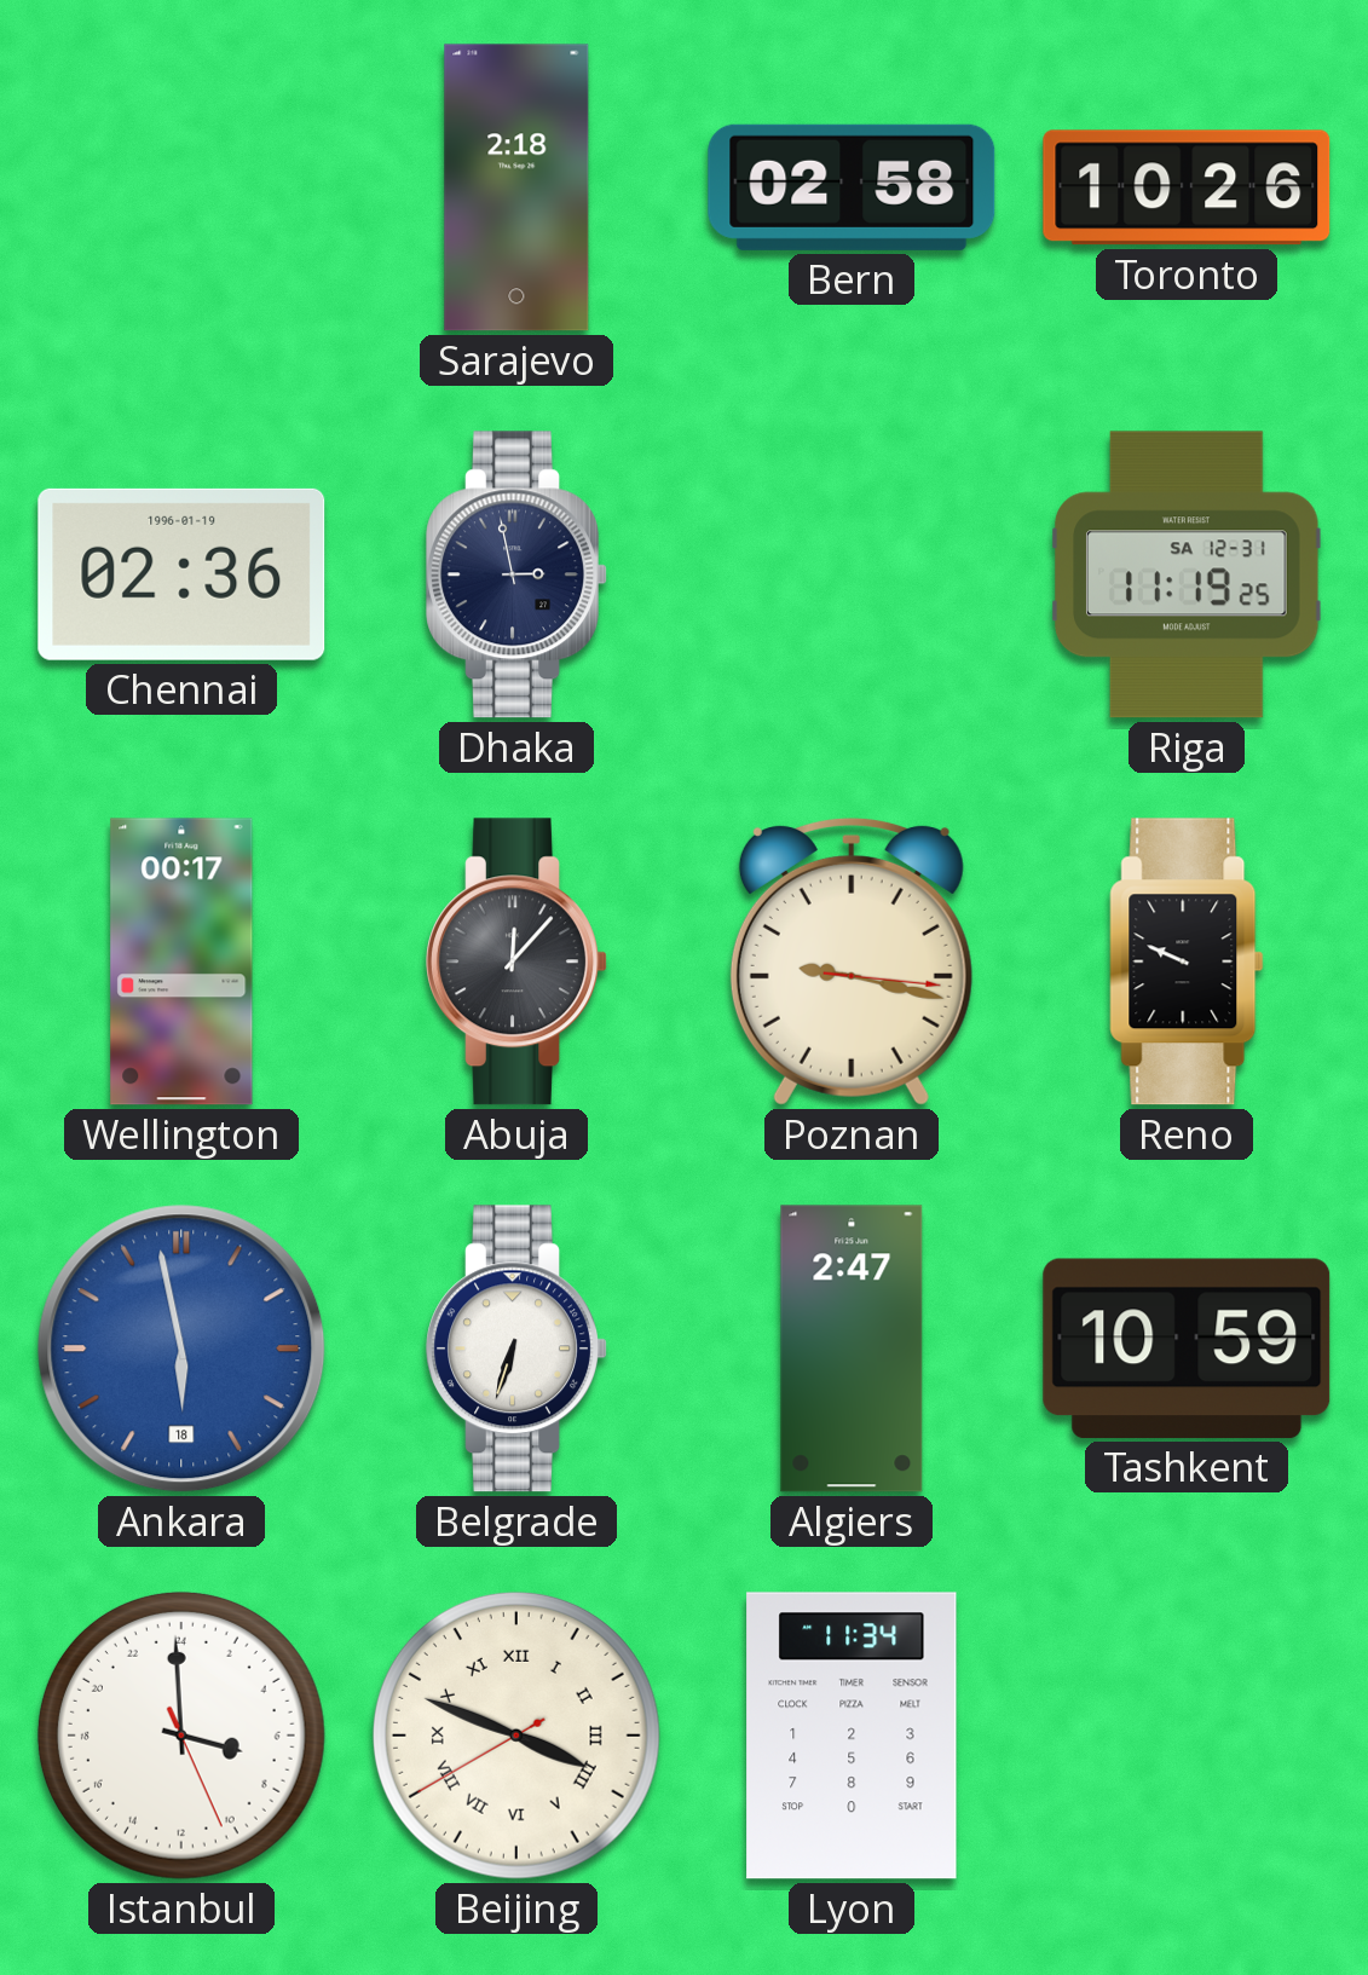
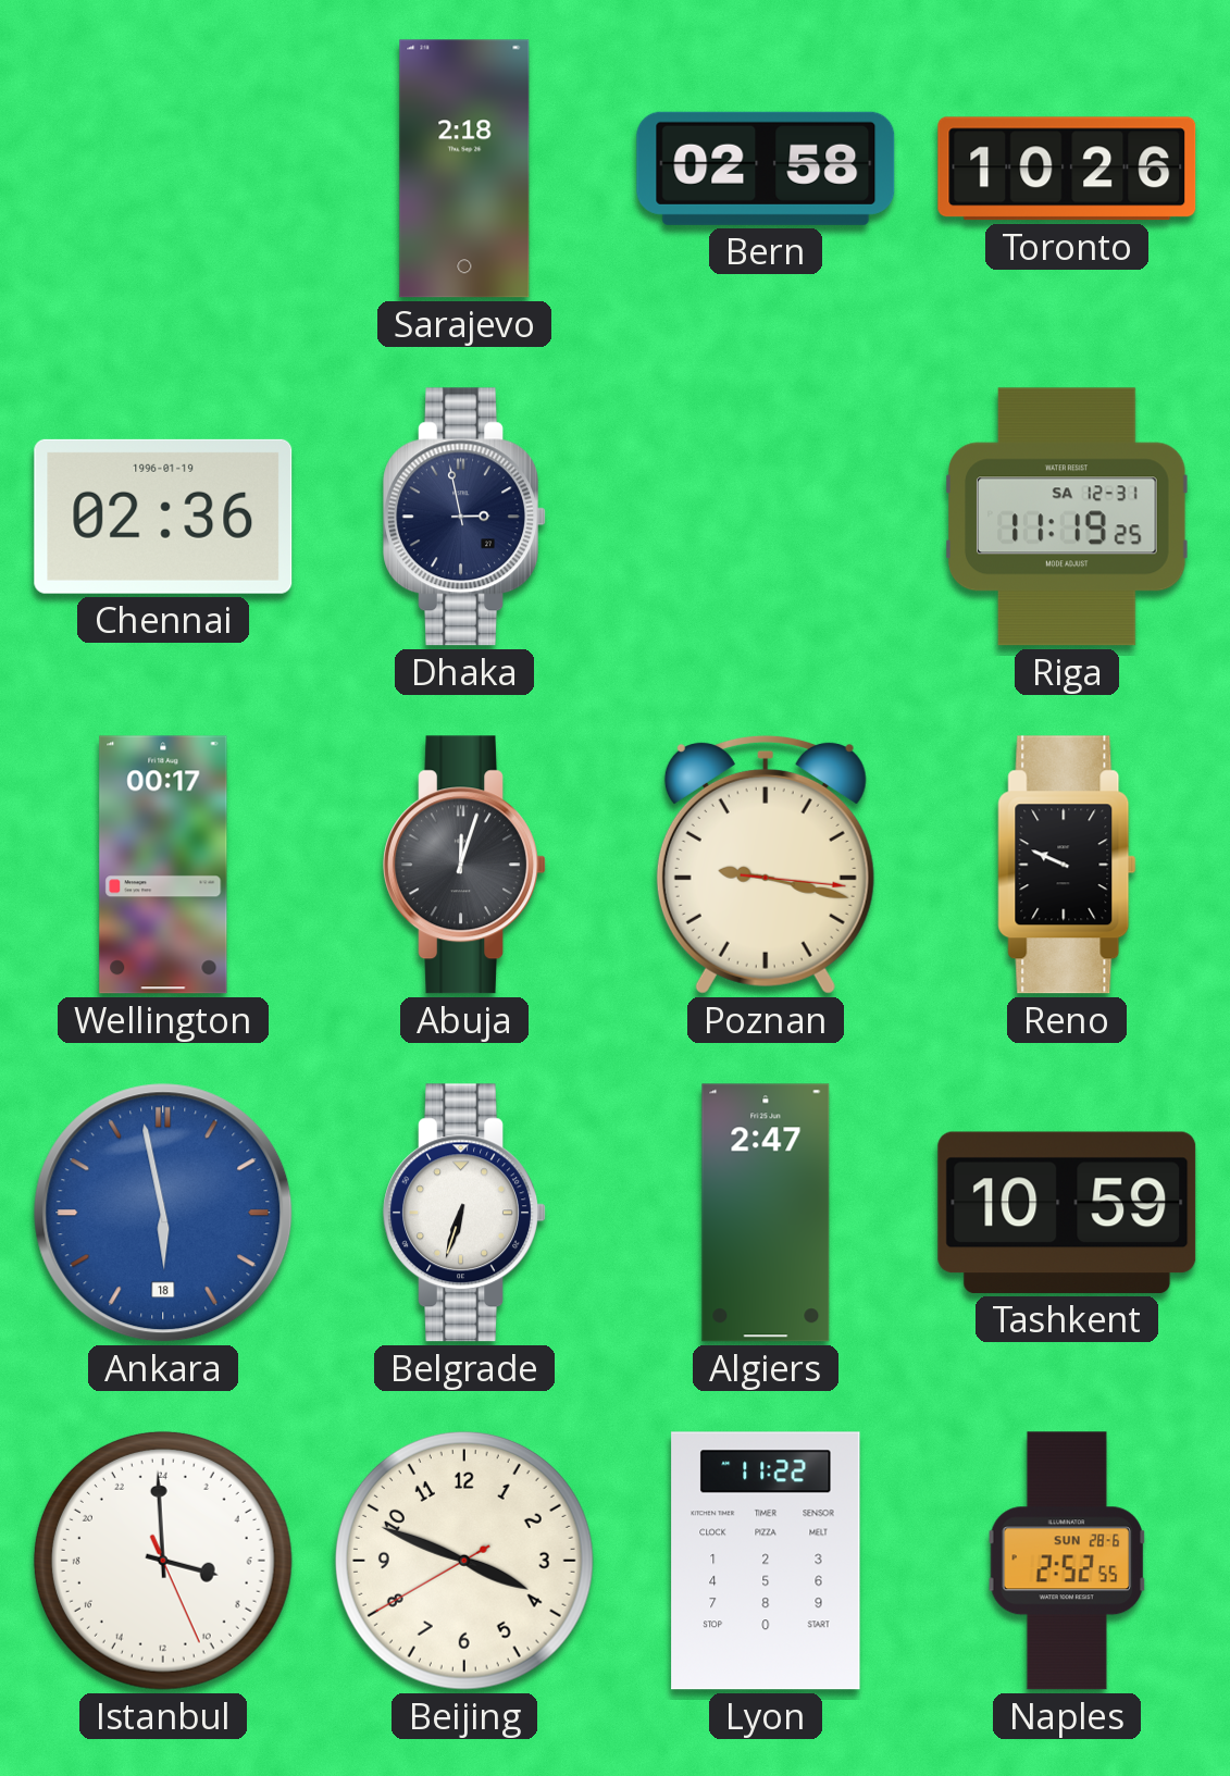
Abuja: 12:07 -> 12:03 (464, 865)
Beijing numerals: Roman -> Arabic (464, 1561)
Lyon: 11:34 -> 11:22 (766, 1561)
Naples: none -> 2:52 (1067, 1561)
